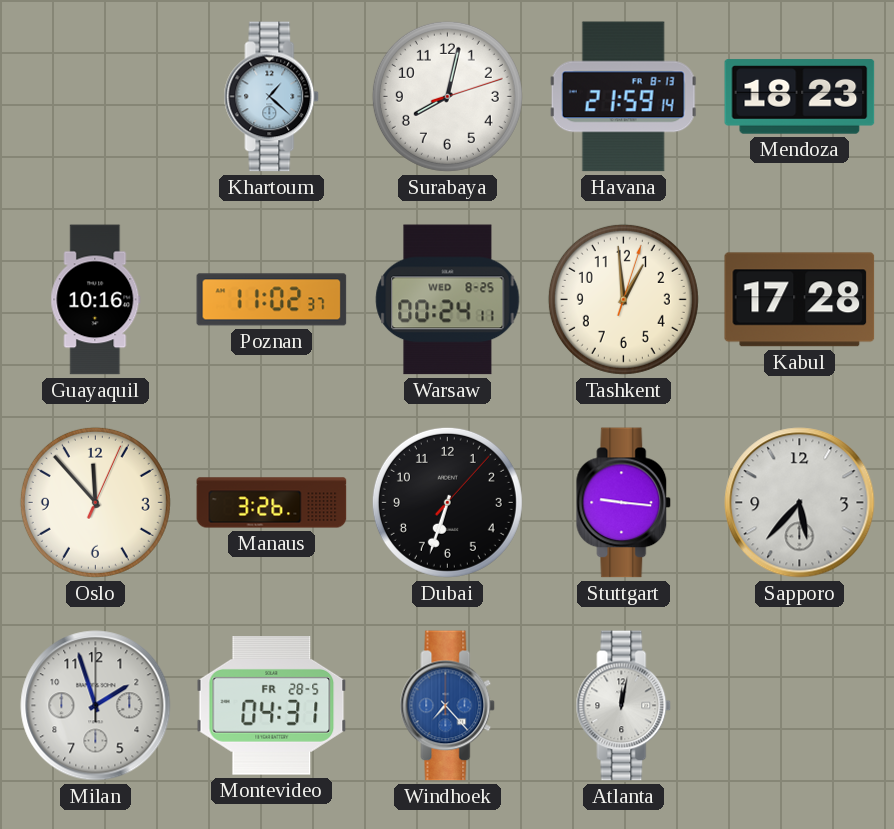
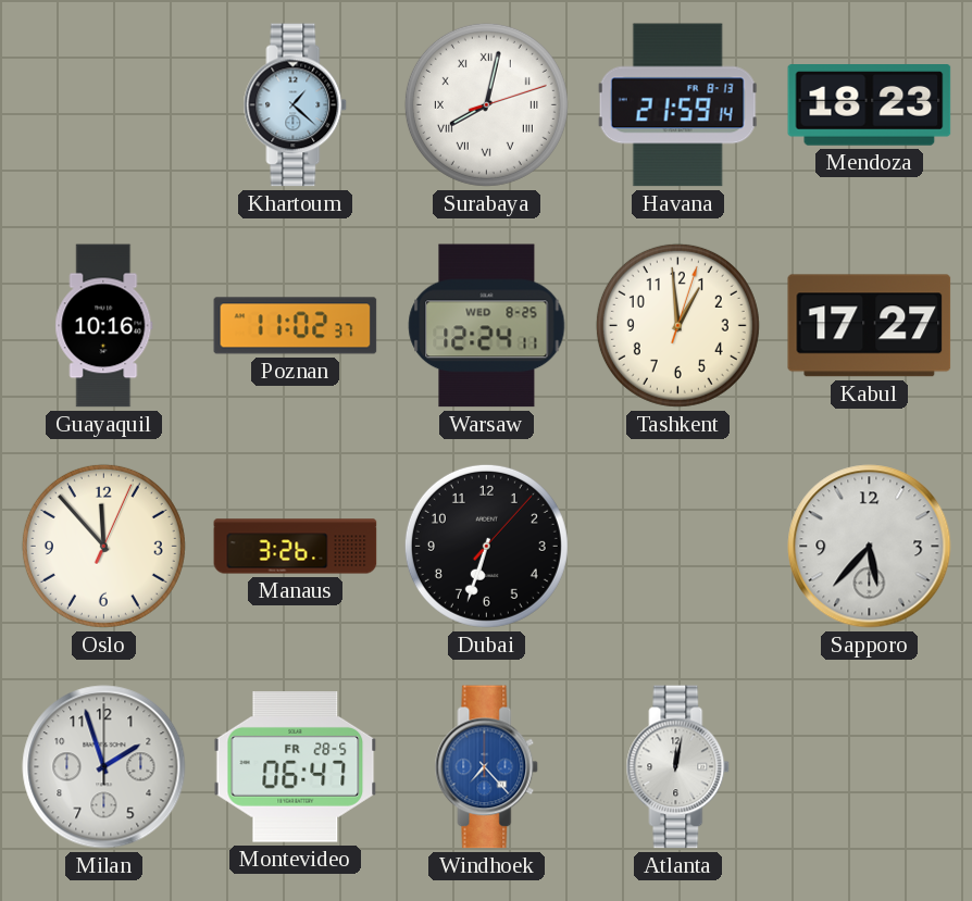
Surabaya numerals: Arabic -> Roman (486, 104)
Warsaw: 00:24 -> 12:24 (487, 326)
Kabul: 17:28 -> 17:27 (870, 326)
Stuttgart: 9:16 -> none (624, 503)
Montevideo: 04:31 -> 06:47 (296, 767)
